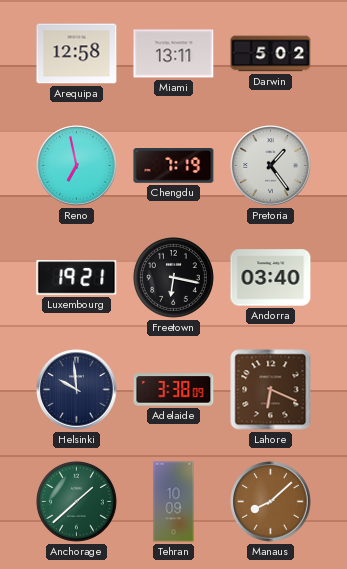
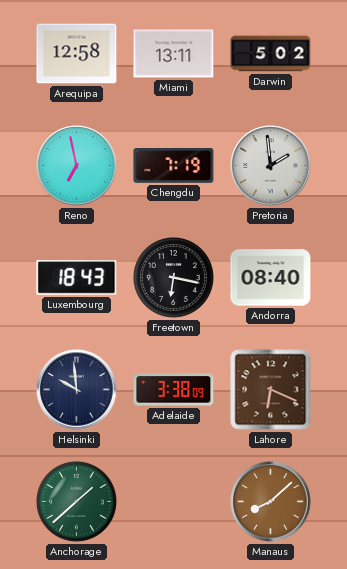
Pretoria: 1:24 -> 1:59 (271, 166)
Luxembourg: 19:21 -> 18:43 (77, 278)
Andorra: 03:40 -> 08:40 (271, 278)
Tehran: 10:09 -> none (174, 502)
